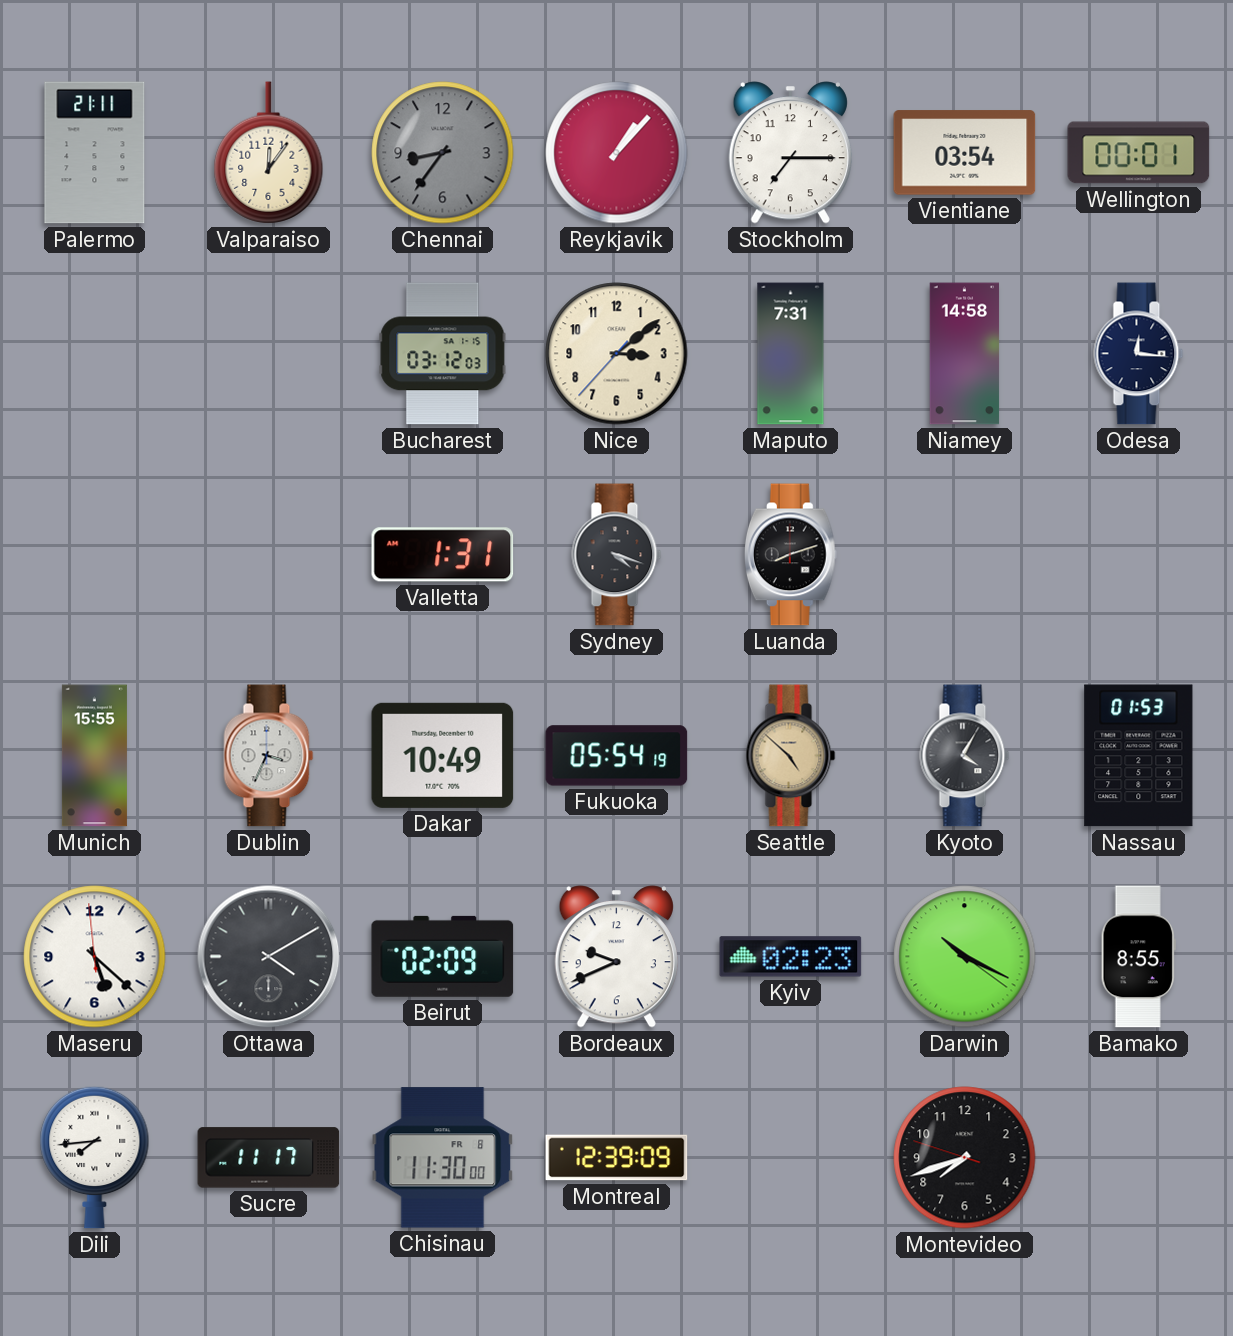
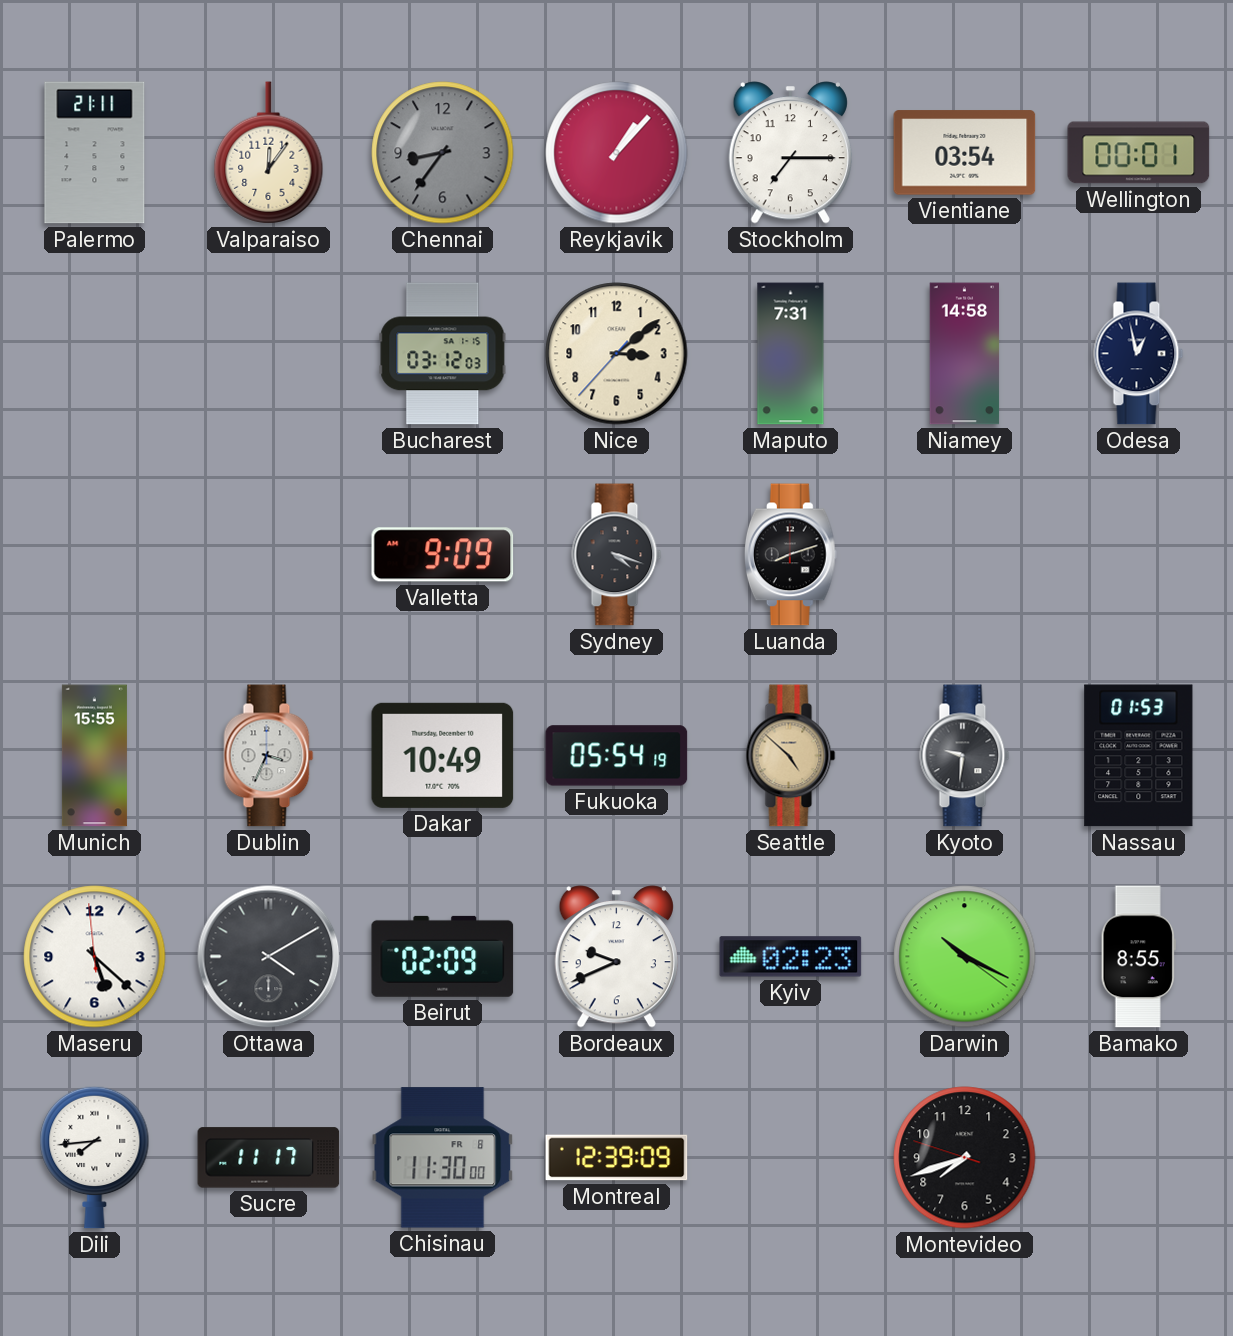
Odesa: 12:16 -> 12:58 (1139, 354)
Valletta: 1:31 -> 9:09 (443, 555)
Kyoto: 4:05 -> 9:31 (965, 756)
